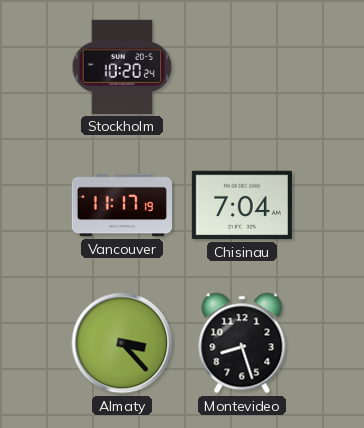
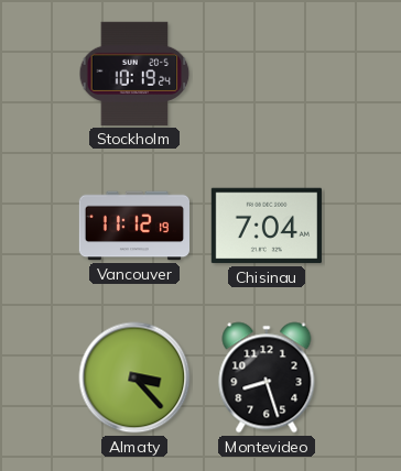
Stockholm: 10:20 -> 10:19 (134, 74)
Vancouver: 11:17 -> 11:12 (133, 226)
